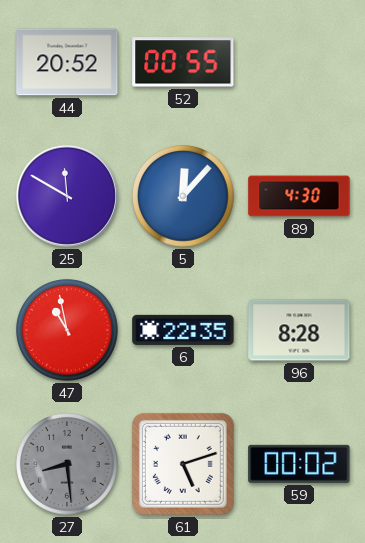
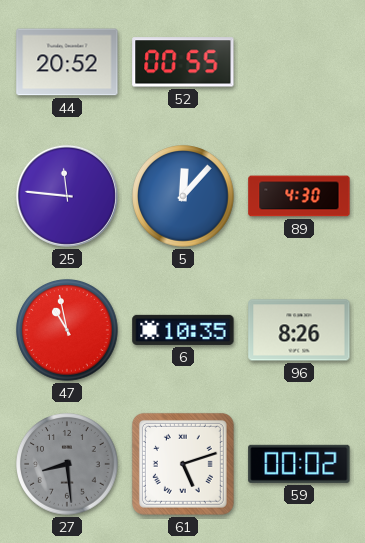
25: 11:50 -> 11:46 (67, 196)
6: 22:35 -> 10:35 (183, 330)
96: 8:28 -> 8:26 (299, 330)
